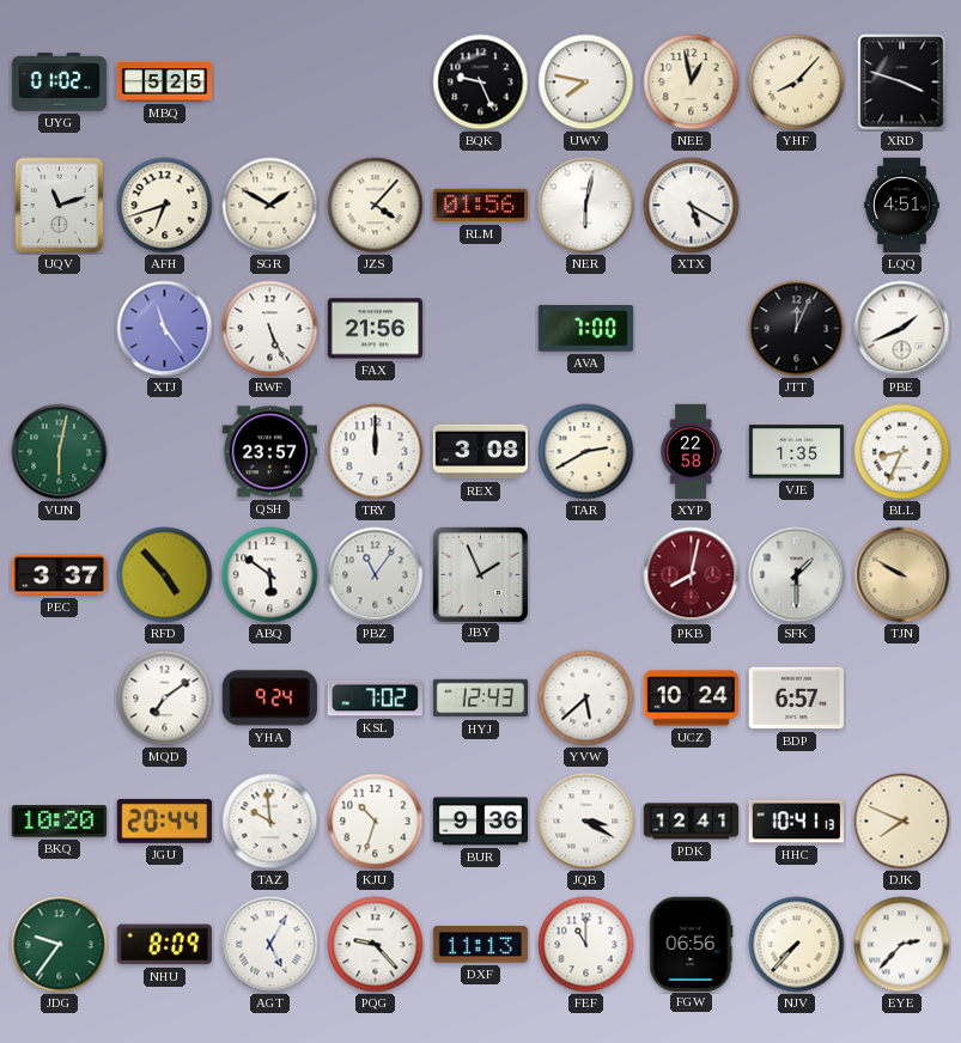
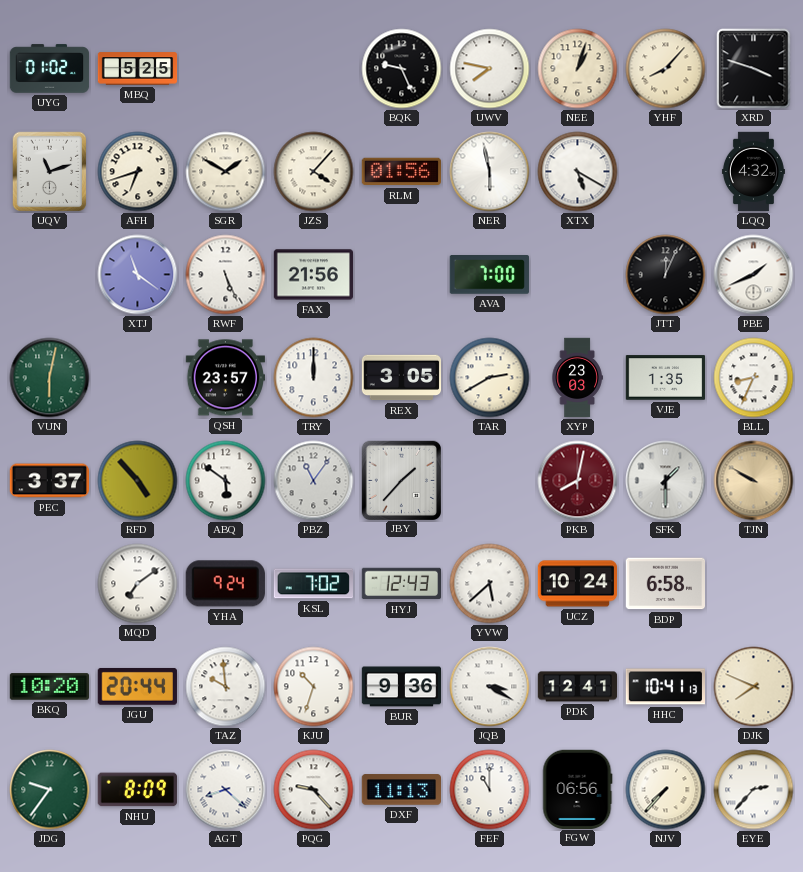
NEE: 12:58 -> 1:03 (578, 69)
NER: 6:02 -> 5:58 (490, 172)
LQQ: 4:51 -> 4:32 (753, 172)
XTJ: 11:24 -> 11:21 (138, 275)
REX: 3:08 -> 3:05 (402, 378)
XYP: 22:58 -> 23:03 (577, 378)
JBY: 1:56 -> 1:37 (401, 480)
BDP: 6:57 -> 6:58 (665, 584)
AGT: 5:05 -> 8:22 (226, 790)
